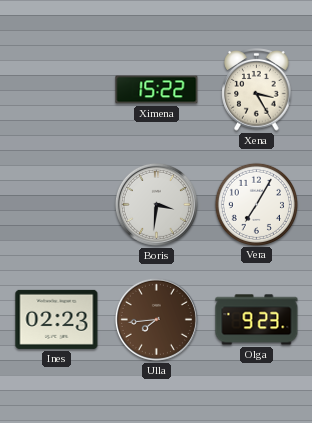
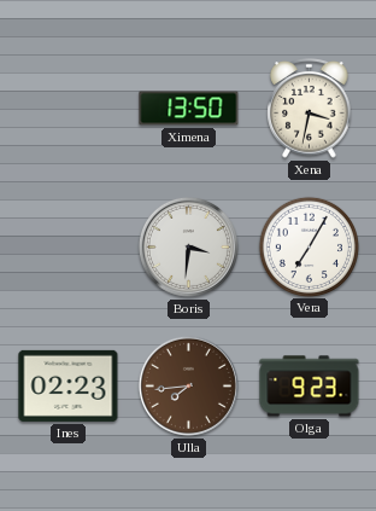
Ximena: 15:22 -> 13:50 (189, 109)
Xena: 3:25 -> 3:32 (310, 109)
